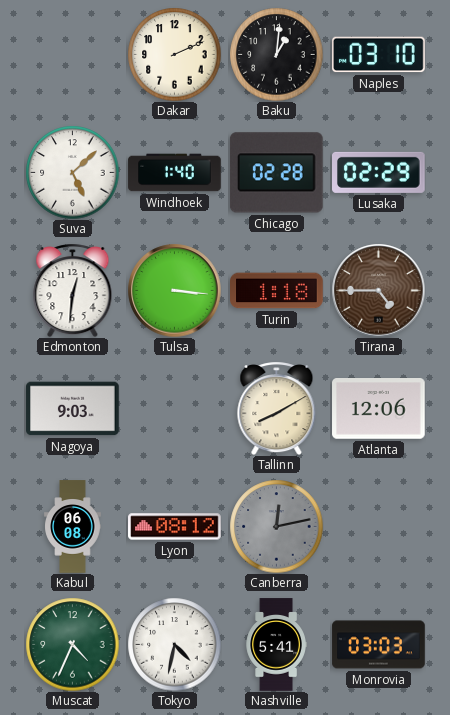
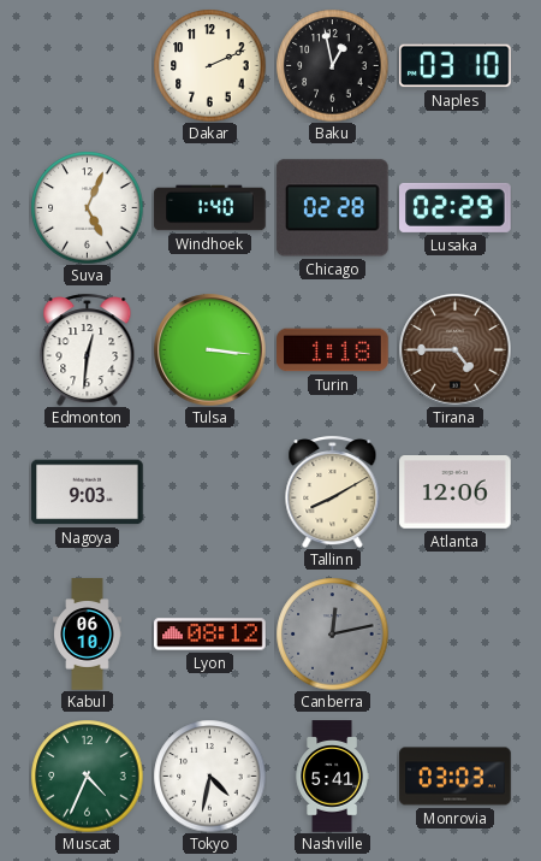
Baku: 1:01 -> 12:58 (332, 65)
Suva: 5:08 -> 5:04 (87, 207)
Kabul: 06:08 -> 06:10 (88, 635)
